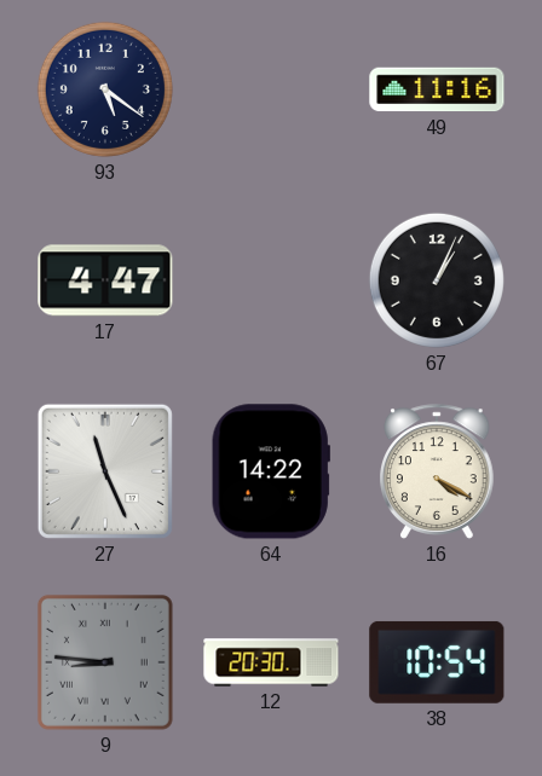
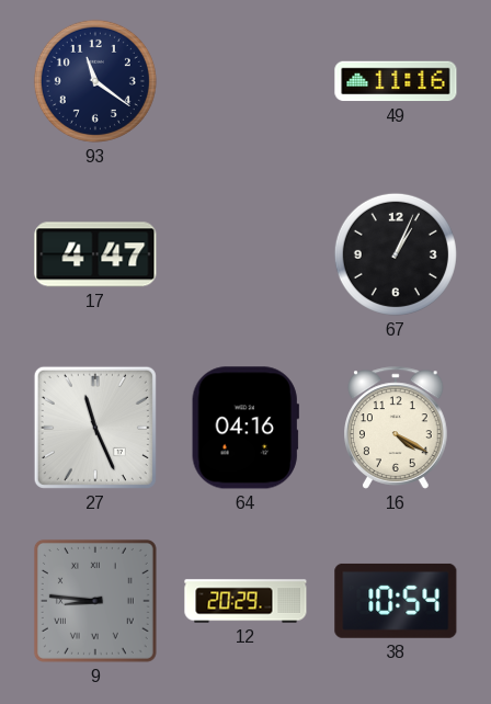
93: 5:21 -> 11:21 (95, 81)
64: 14:22 -> 04:16 (245, 428)
12: 20:30 -> 20:29 (245, 601)
